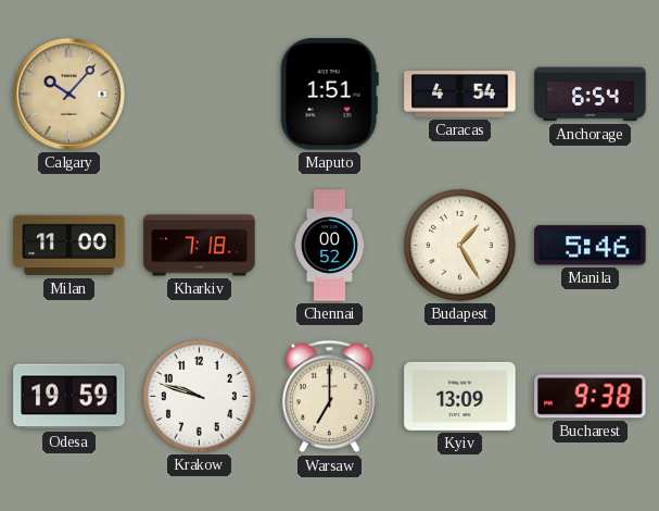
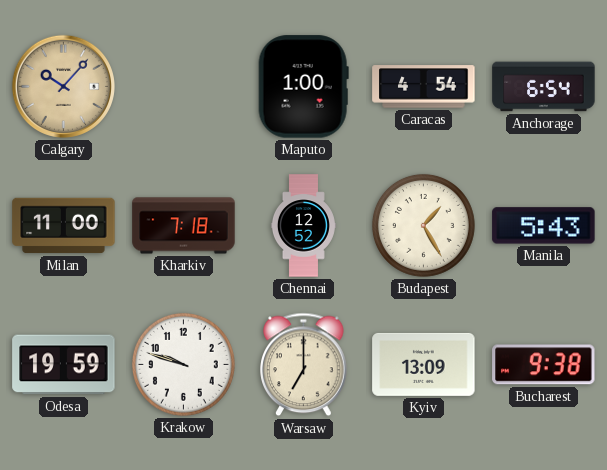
Maputo: 1:51 -> 1:00 (303, 87)
Chennai: 00:52 -> 12:52 (303, 226)
Manila: 5:46 -> 5:43 (544, 226)
